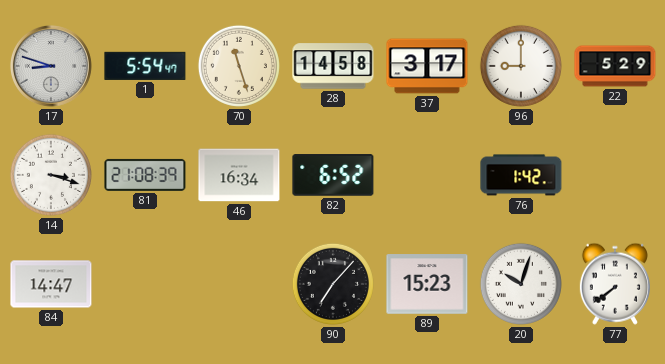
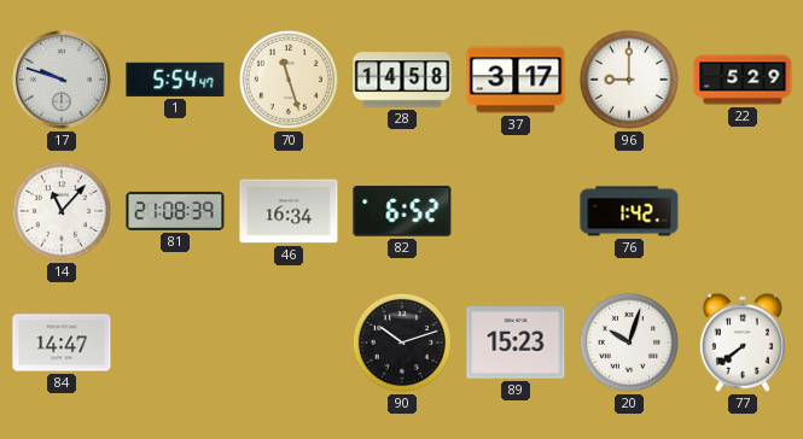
17: 8:48 -> 9:48 (62, 80)
14: 3:18 -> 11:07 (62, 211)
90: 7:07 -> 10:12 (402, 343)
